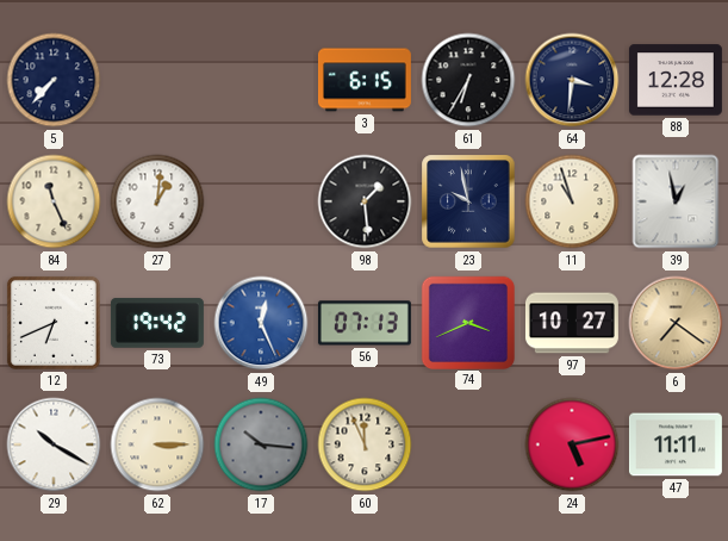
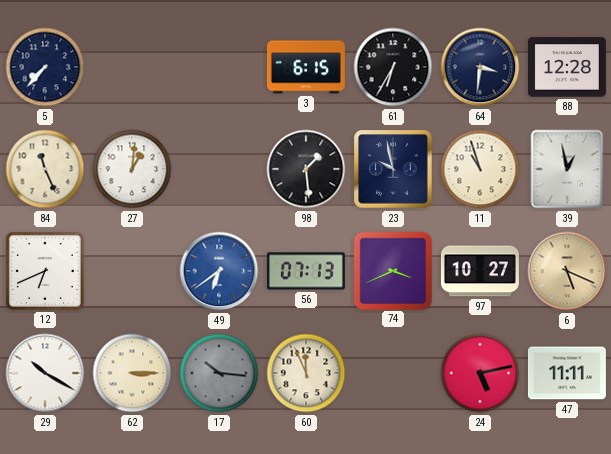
73: 19:42 -> none (157, 323)
49: 12:26 -> 6:39 (219, 271)
6: 7:21 -> 5:19 (567, 271)
